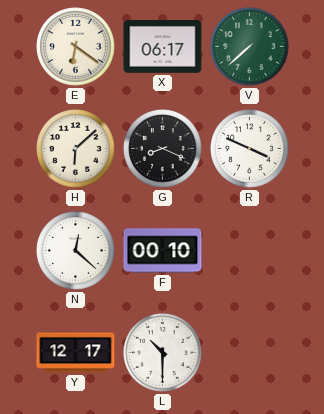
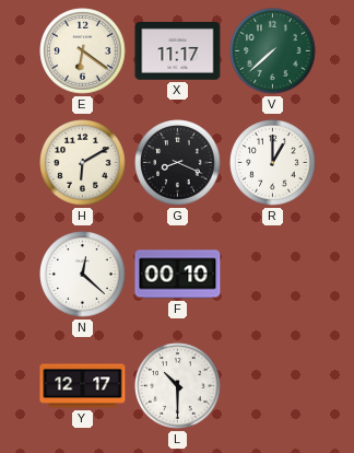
X: 06:17 -> 11:17 (178, 51)
H: 6:08 -> 6:10 (83, 163)
R: 3:49 -> 1:00 (273, 163)
